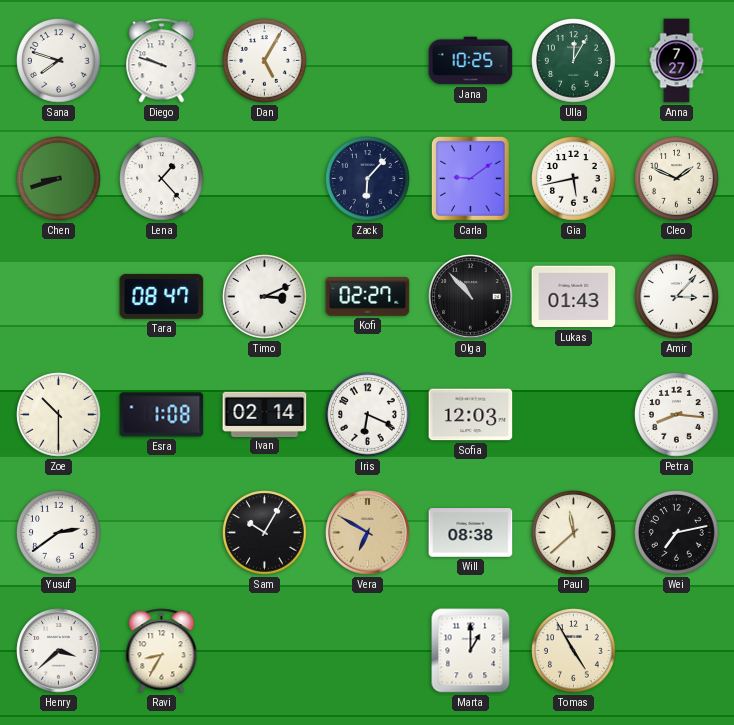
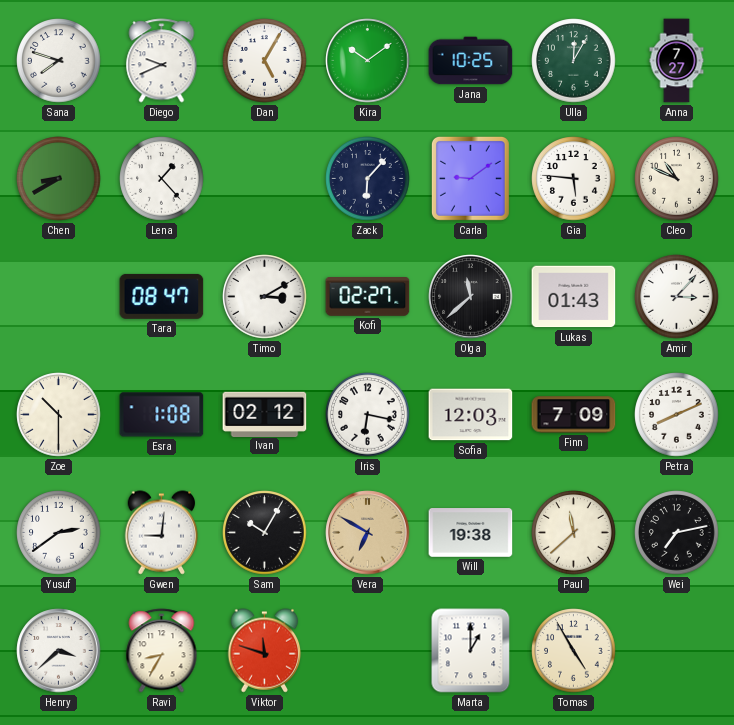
Diego: 9:48 -> 9:41 (162, 61)
Kira: none -> 10:09 (368, 61)
Chen: 8:42 -> 8:40 (59, 179)
Gia: 5:43 -> 5:46 (574, 179)
Cleo: 1:49 -> 10:49 (677, 179)
Timo: 3:11 -> 3:10 (265, 297)
Olga: 10:53 -> 11:38 (471, 297)
Ivan: 02:14 -> 02:12 (265, 414)
Iris: 6:19 -> 6:17 (368, 415)
Finn: none -> 7:09 (574, 415)
Petra: 8:16 -> 8:11 (677, 415)
Gwen: none -> 9:01 (162, 533)
Will: 08:38 -> 19:38 (471, 533)
Viktor: none -> 11:48 (265, 651)
